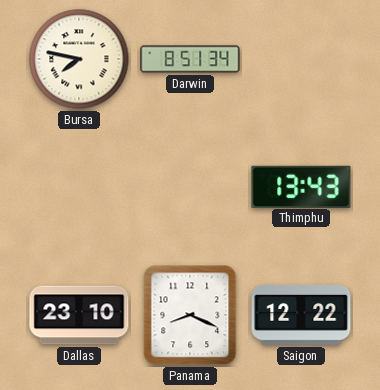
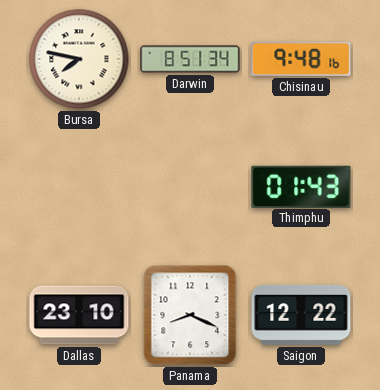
Chisinau: none -> 9:48 (301, 59)
Thimphu: 13:43 -> 01:43 (301, 186)
